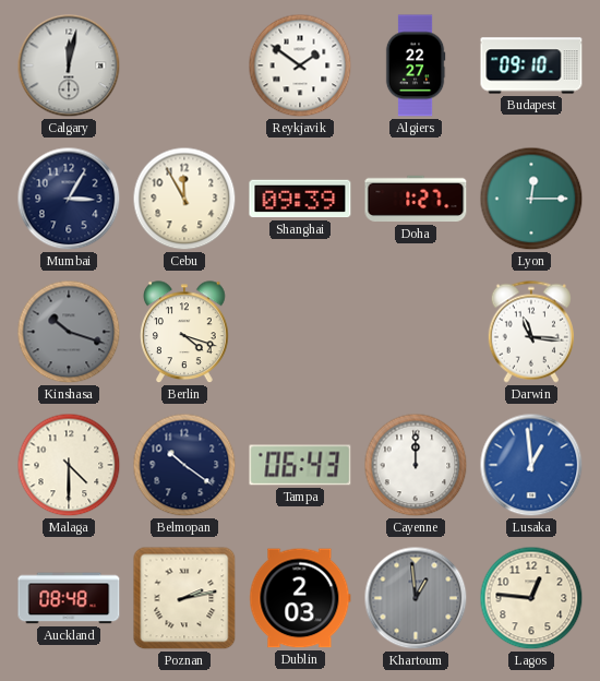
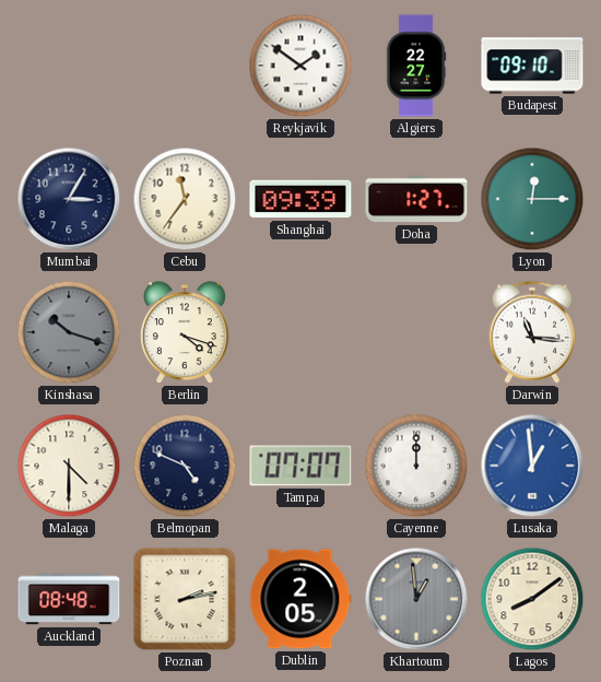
Calgary: 12:02 -> none (69, 65)
Cebu: 11:55 -> 11:36 (185, 199)
Belmopan: 10:21 -> 4:49 (185, 466)
Tampa: 06:43 -> 07:07 (300, 466)
Dublin: 2:03 -> 2:05 (300, 599)
Lagos: 12:46 -> 8:09 (532, 599)
